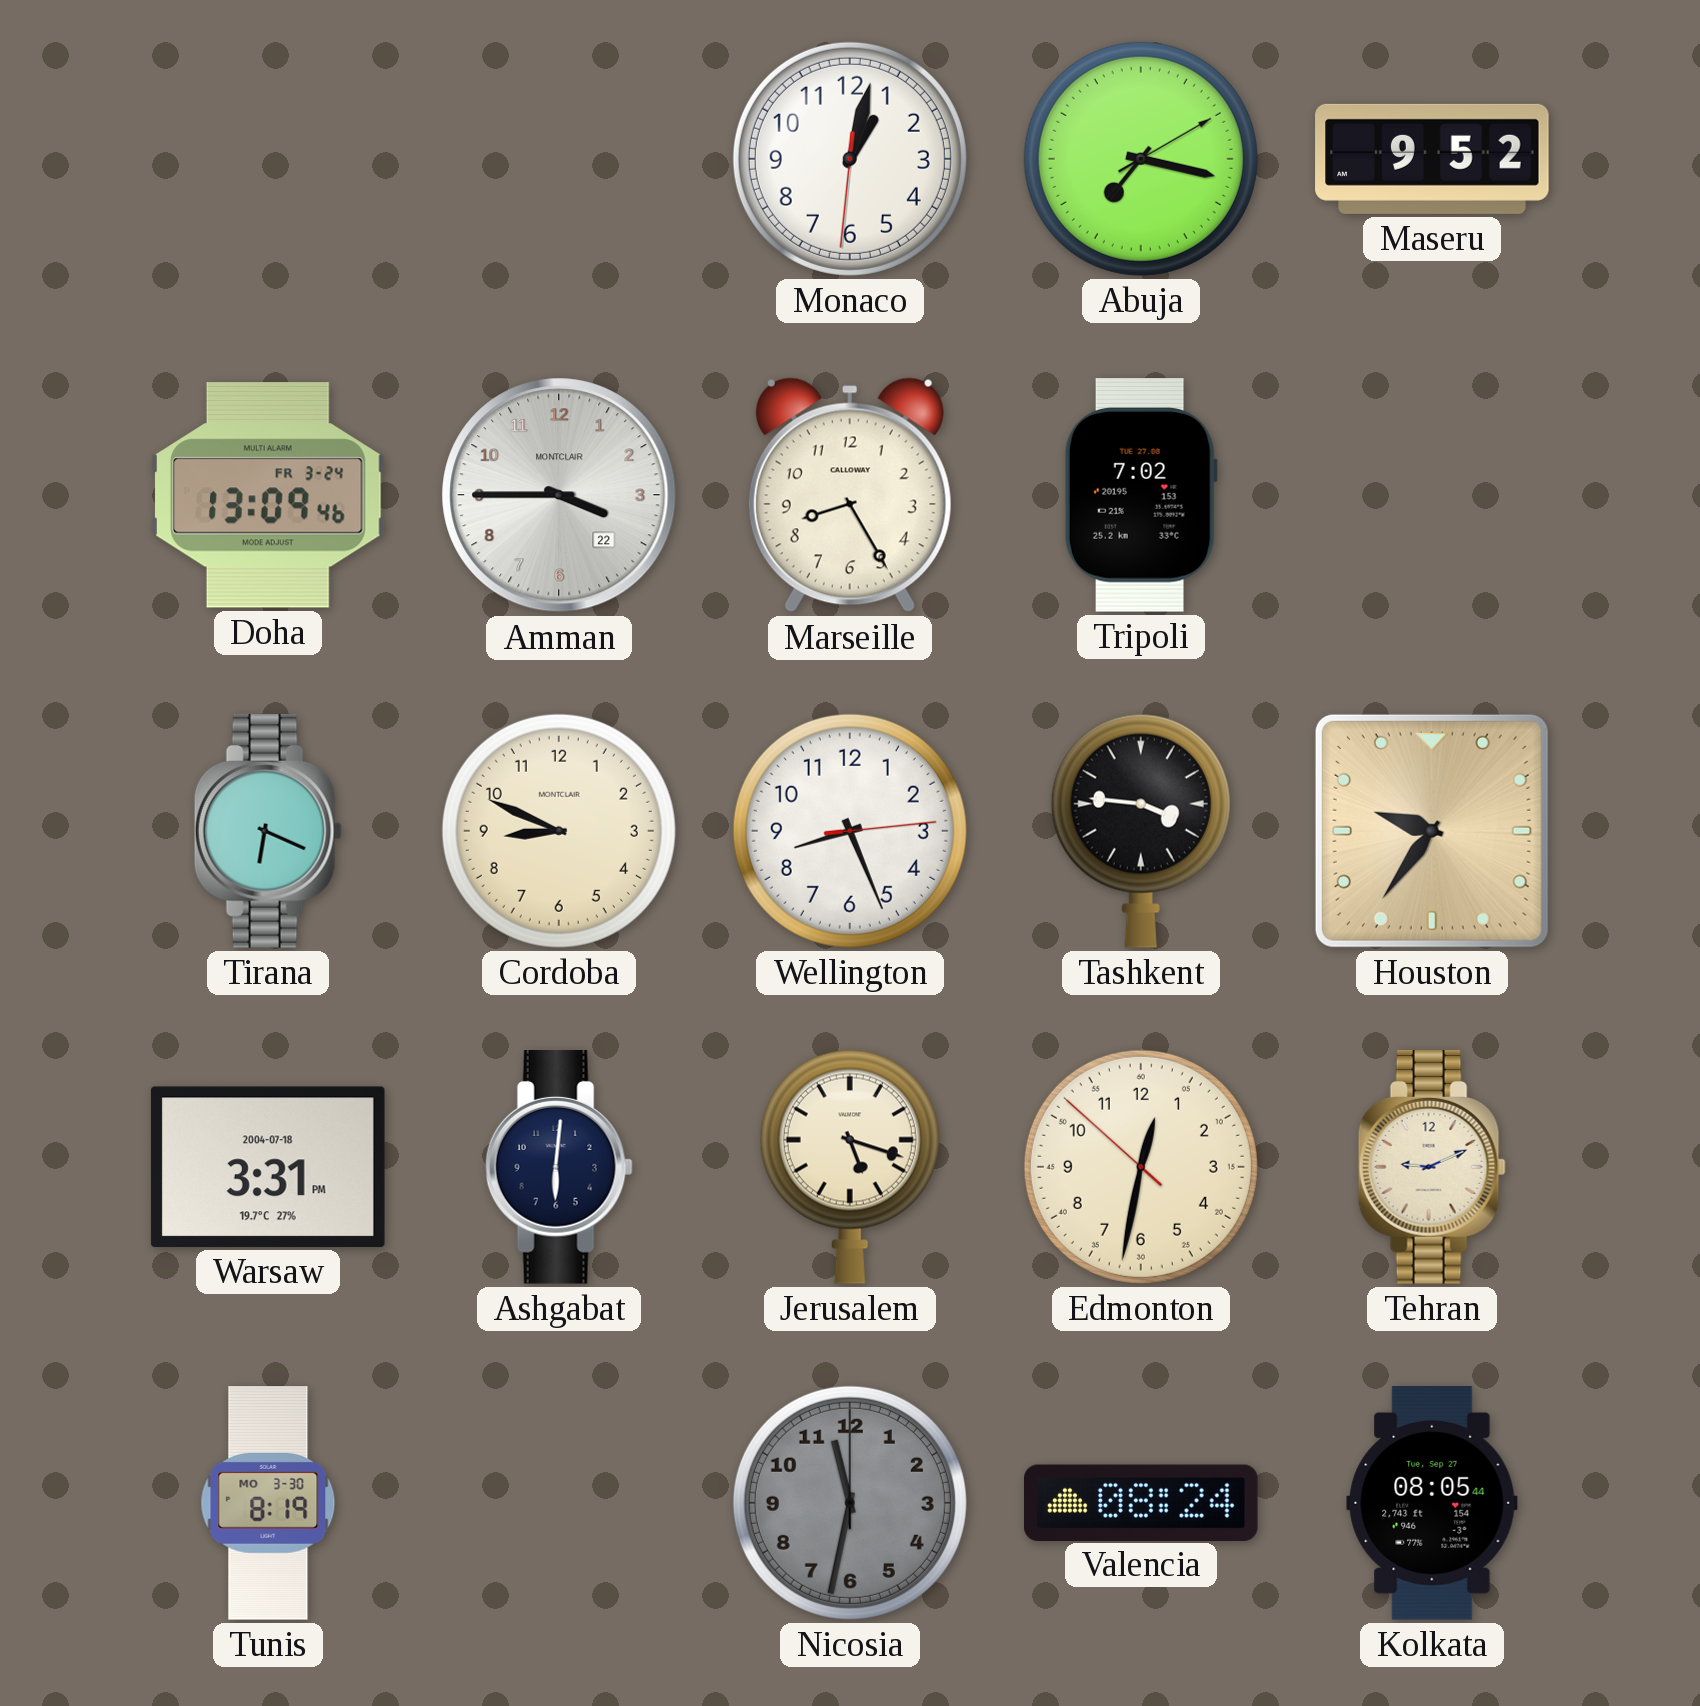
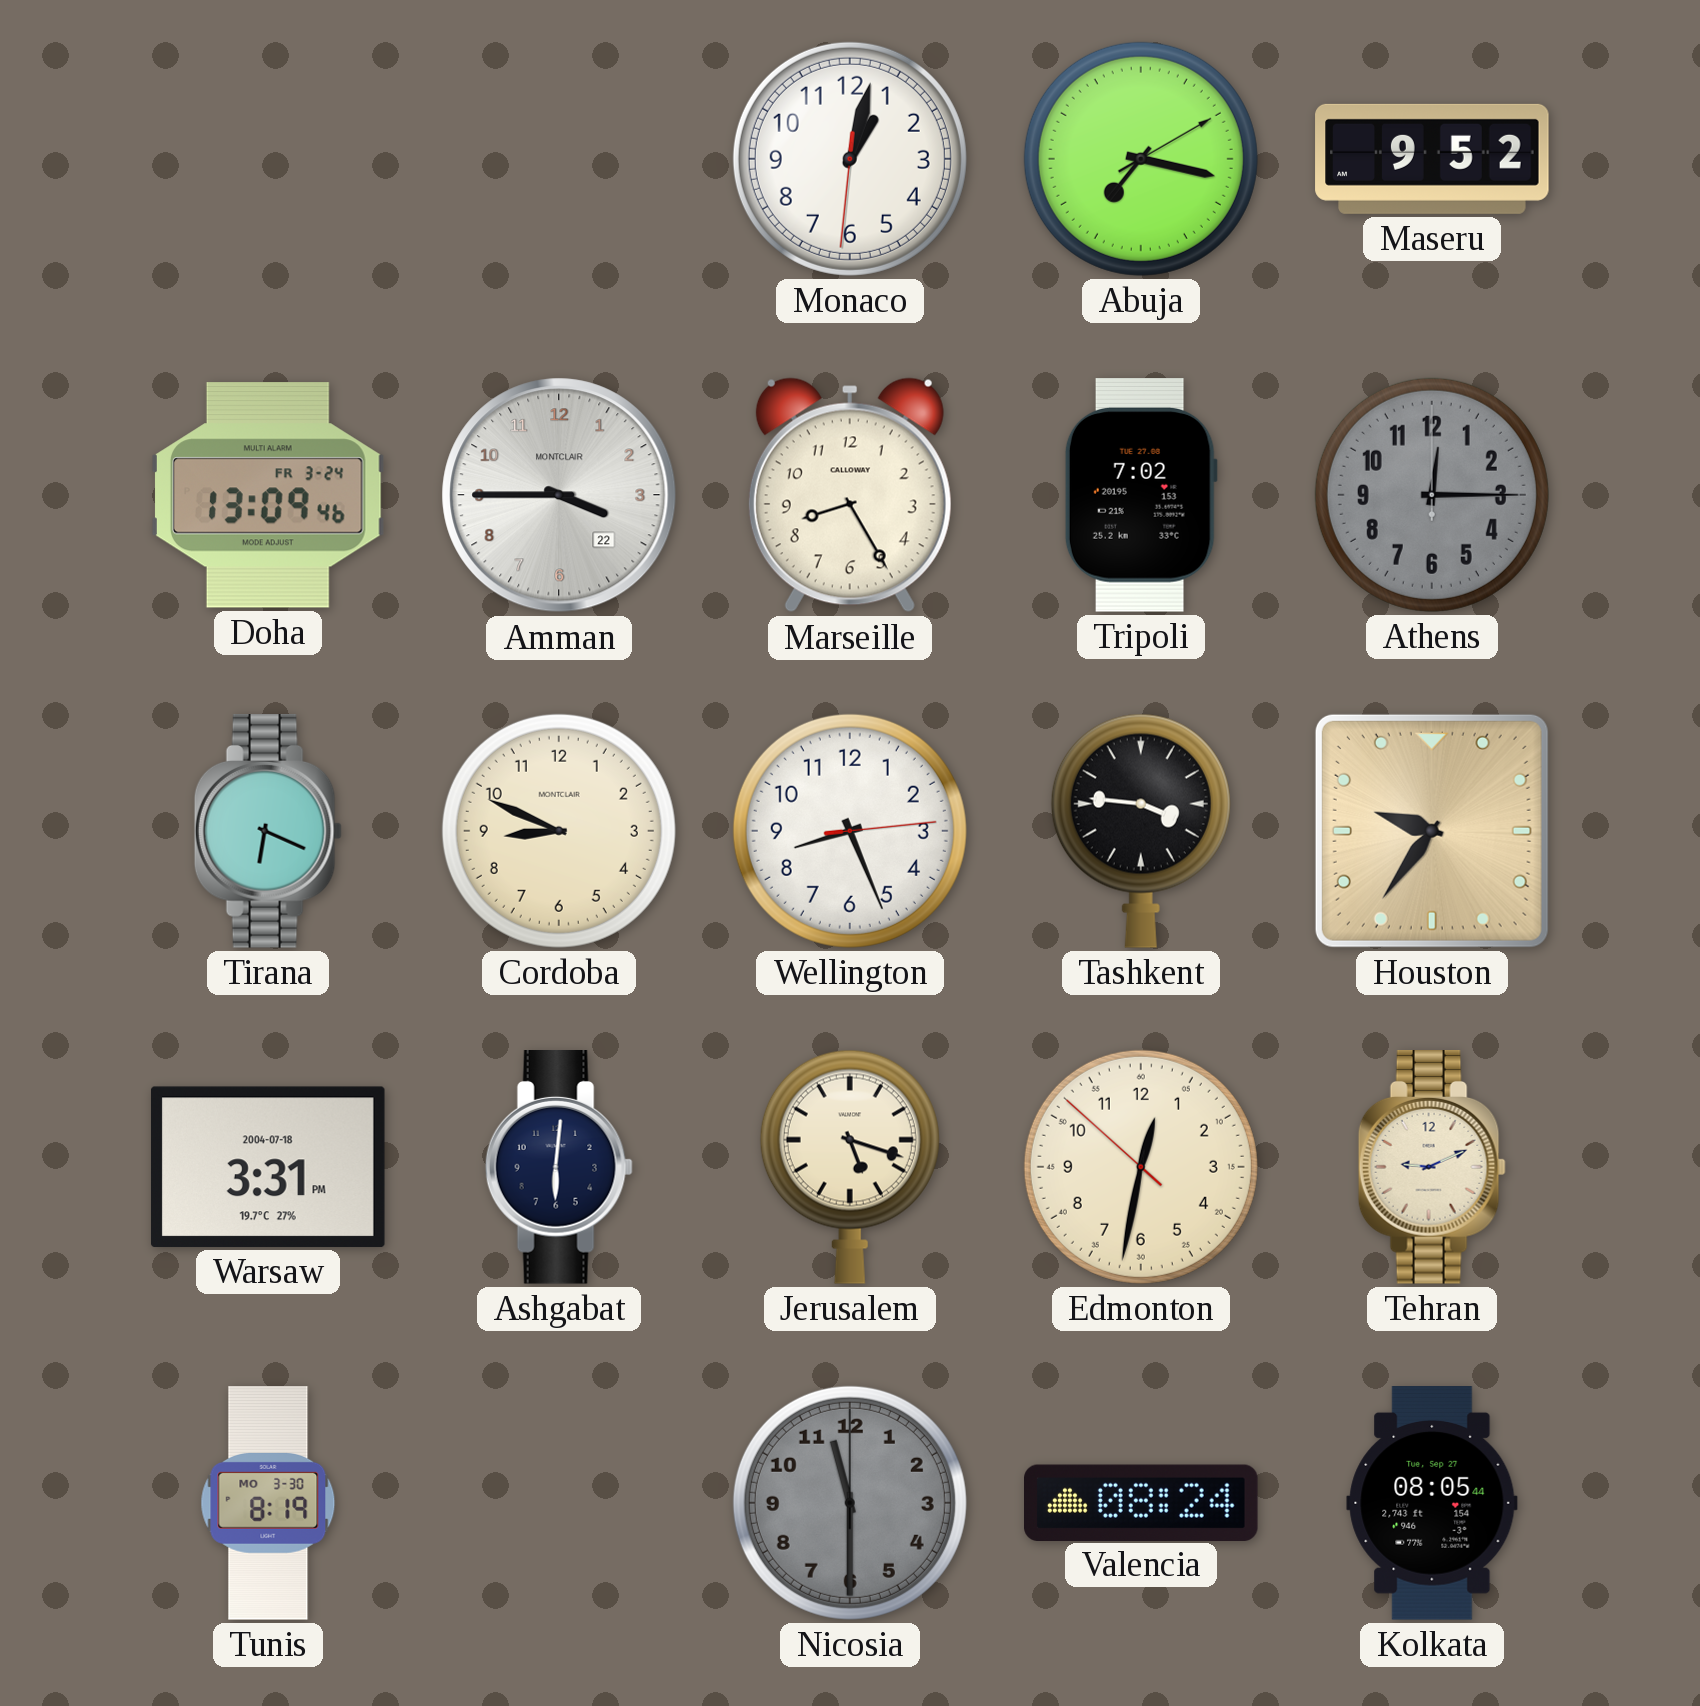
Athens: none -> 12:15 (1432, 495)
Nicosia: 11:32 -> 11:30 (850, 1503)
